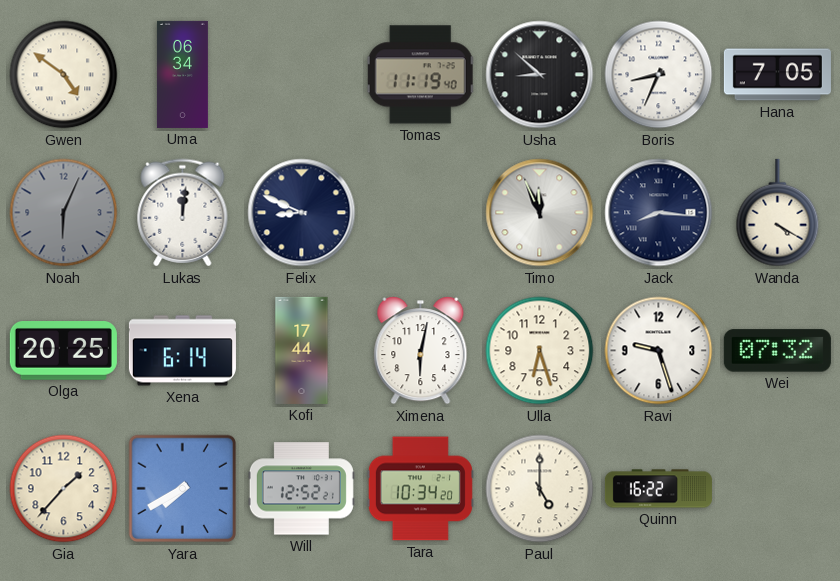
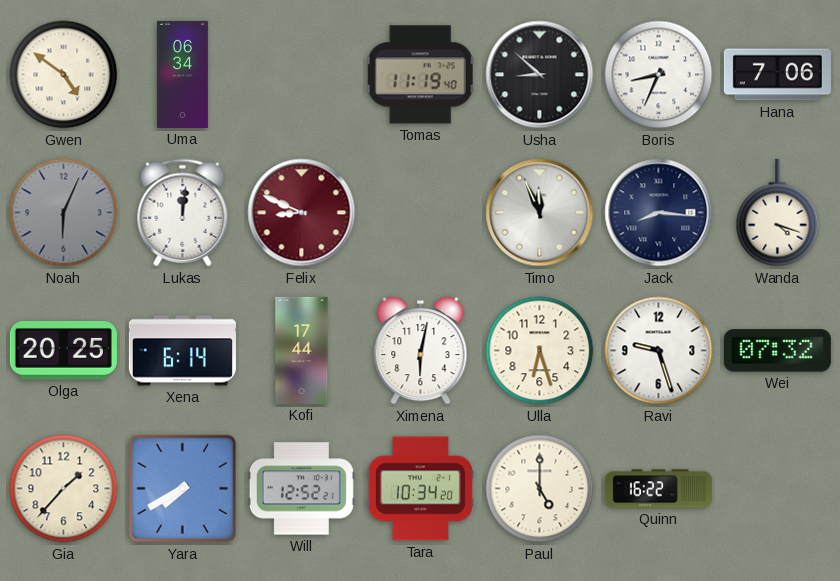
Hana: 7:05 -> 7:06 (777, 75)
Felix dial: navy -> burgundy (302, 213)
Wanda: 4:20 -> 4:18 (778, 213)
